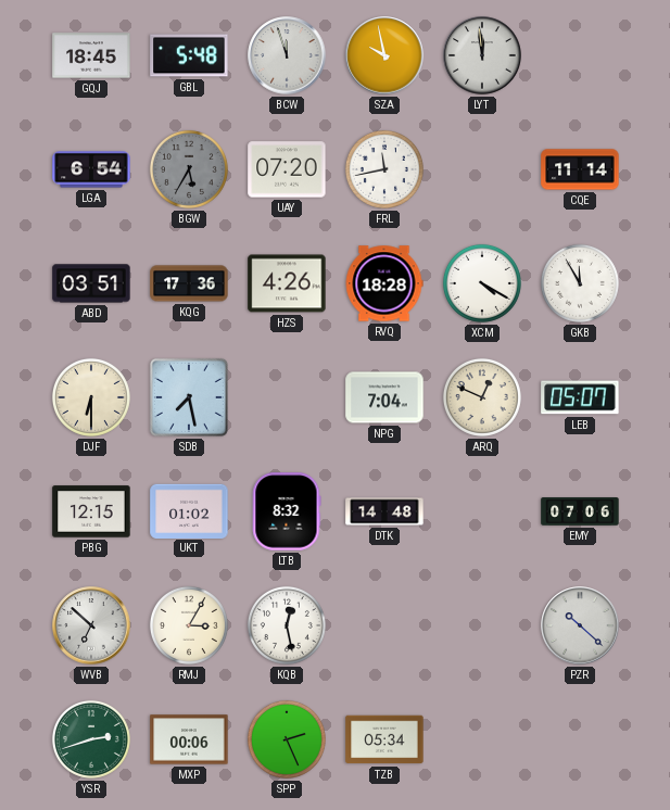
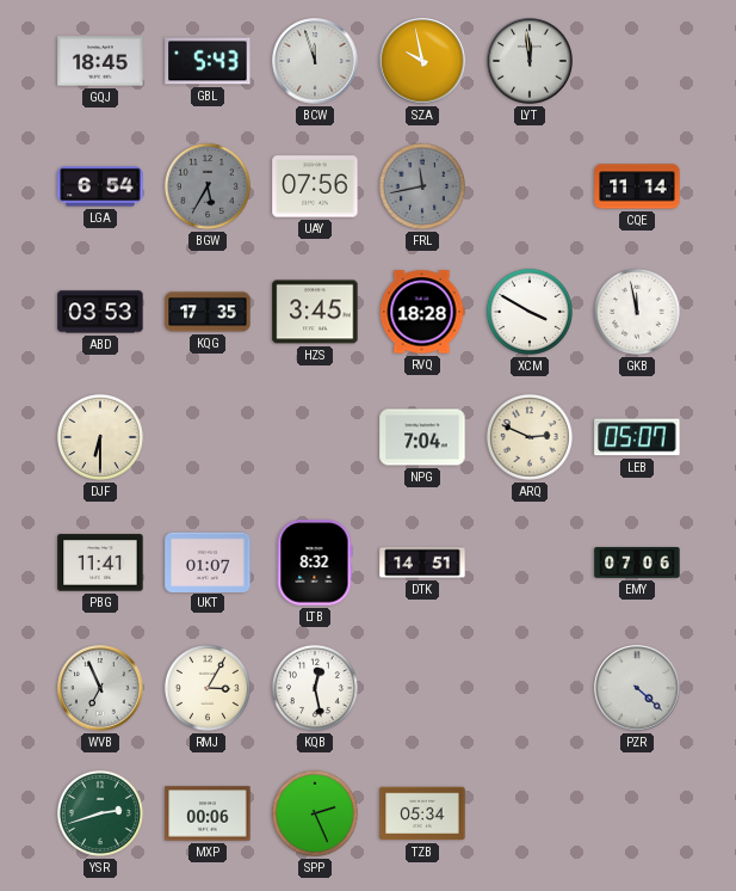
GBL: 5:48 -> 5:43 (208, 61)
UAY: 07:20 -> 07:56 (315, 186)
FRL dial: white -> grey (422, 186)
ABD: 03:51 -> 03:53 (100, 312)
KQG: 17:36 -> 17:35 (208, 312)
HZS: 4:26 -> 3:45 (315, 312)
XCM: 4:20 -> 3:50 (530, 312)
GKB: 11:55 -> 11:58 (637, 312)
SDB: 7:28 -> none (189, 397)
ARQ: 12:49 -> 2:49 (530, 437)
PBG: 12:15 -> 11:41 (100, 563)
UKT: 01:02 -> 01:07 (208, 561)
DTK: 14:48 -> 14:51 (422, 563)
WVB: 6:52 -> 6:56 (100, 688)
PZR: 10:22 -> 4:22 (637, 688)
